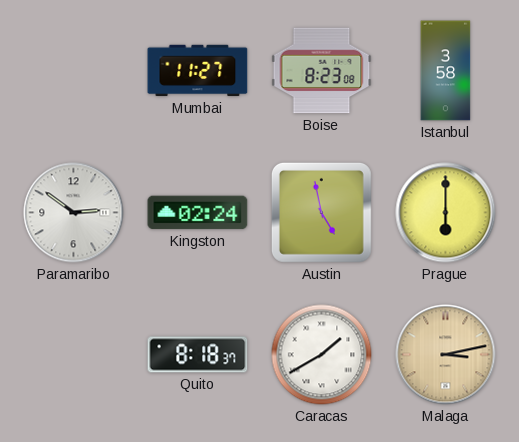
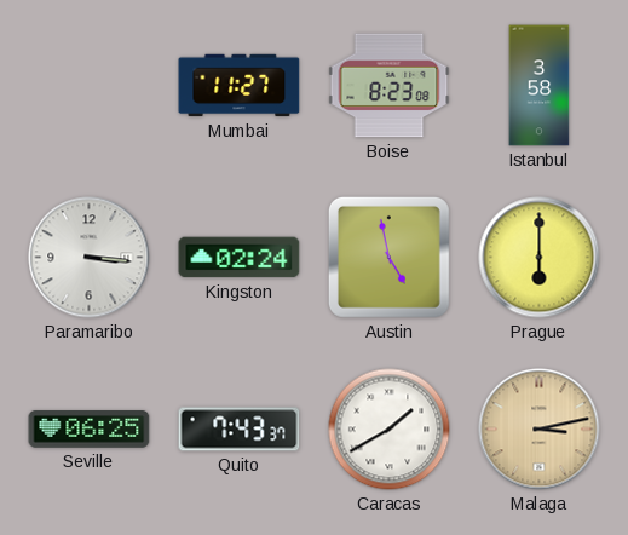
Paramaribo: 2:51 -> 3:16 (90, 258)
Seville: none -> 06:25 (90, 430)
Quito: 8:18 -> 7:43 (240, 430)
